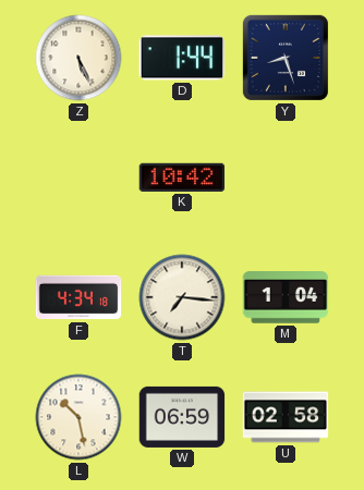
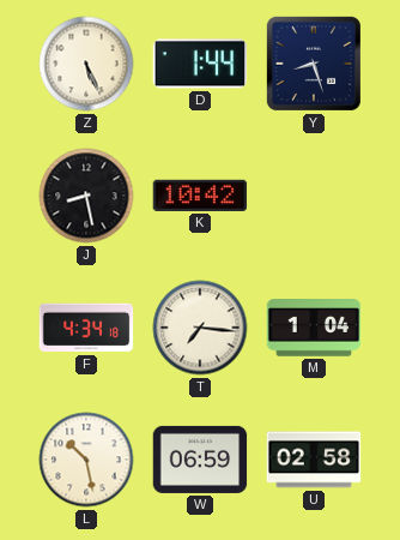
J: none -> 8:28 (86, 196)
